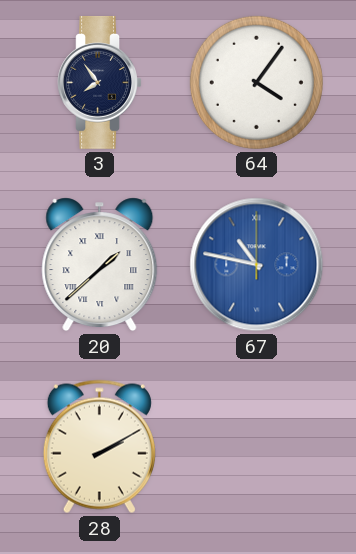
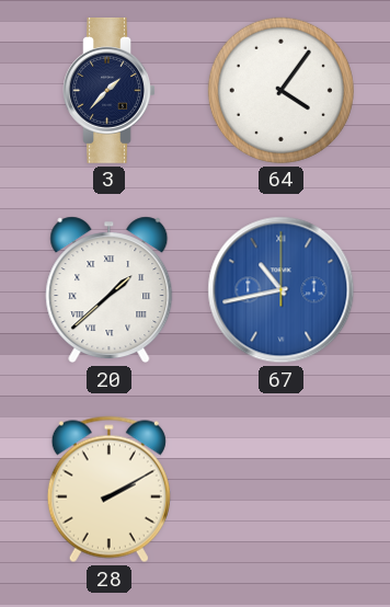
3: 7:54 -> 1:37 (108, 90)
67: 10:47 -> 10:43 (282, 290)
